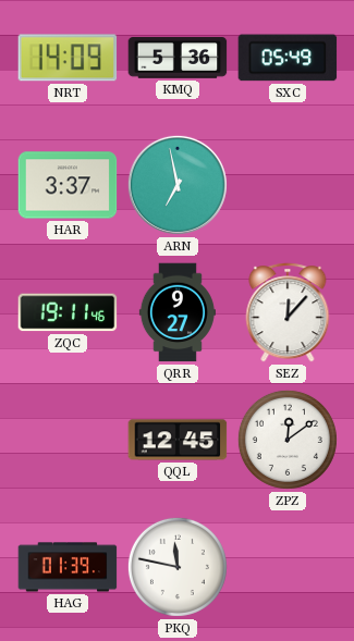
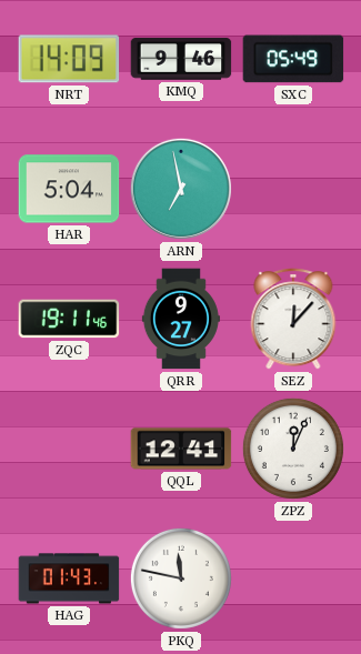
KMQ: 5:36 -> 9:46 (181, 59)
HAR: 3:37 -> 5:04 (69, 189)
QQL: 12:45 -> 12:41 (181, 449)
ZPZ: 12:09 -> 12:04 (293, 449)
HAG: 01:39 -> 01:43 (69, 578)
